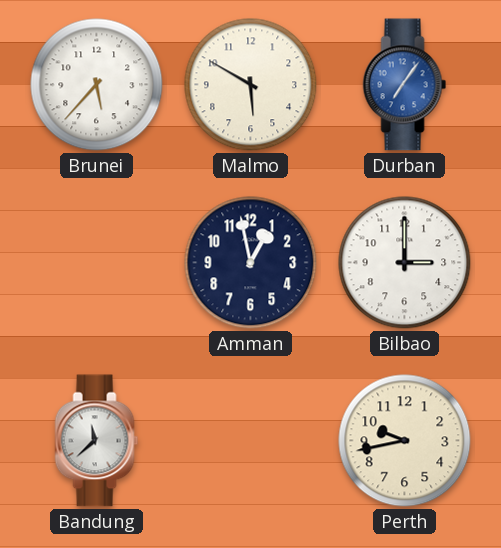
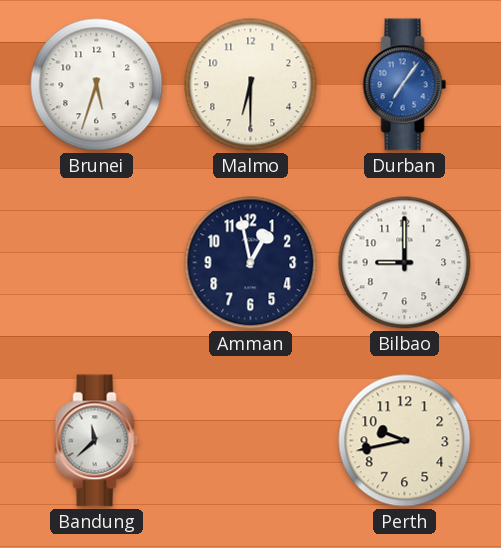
Brunei: 5:37 -> 5:33 (97, 85)
Malmo: 5:50 -> 6:30 (251, 85)
Bilbao: 3:00 -> 9:00 (405, 263)
